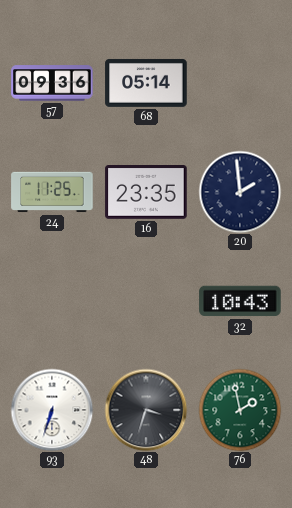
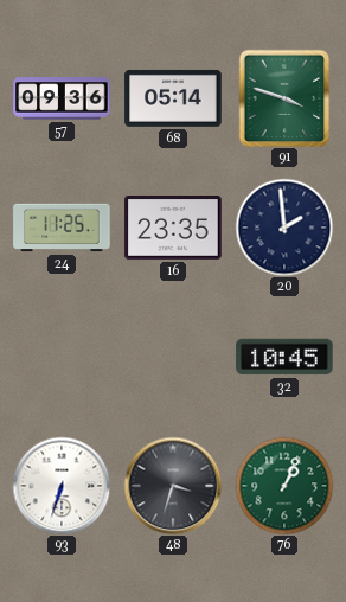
91: none -> 3:48 (284, 98)
32: 10:43 -> 10:45 (284, 357)
76: 1:58 -> 1:04 (284, 486)
